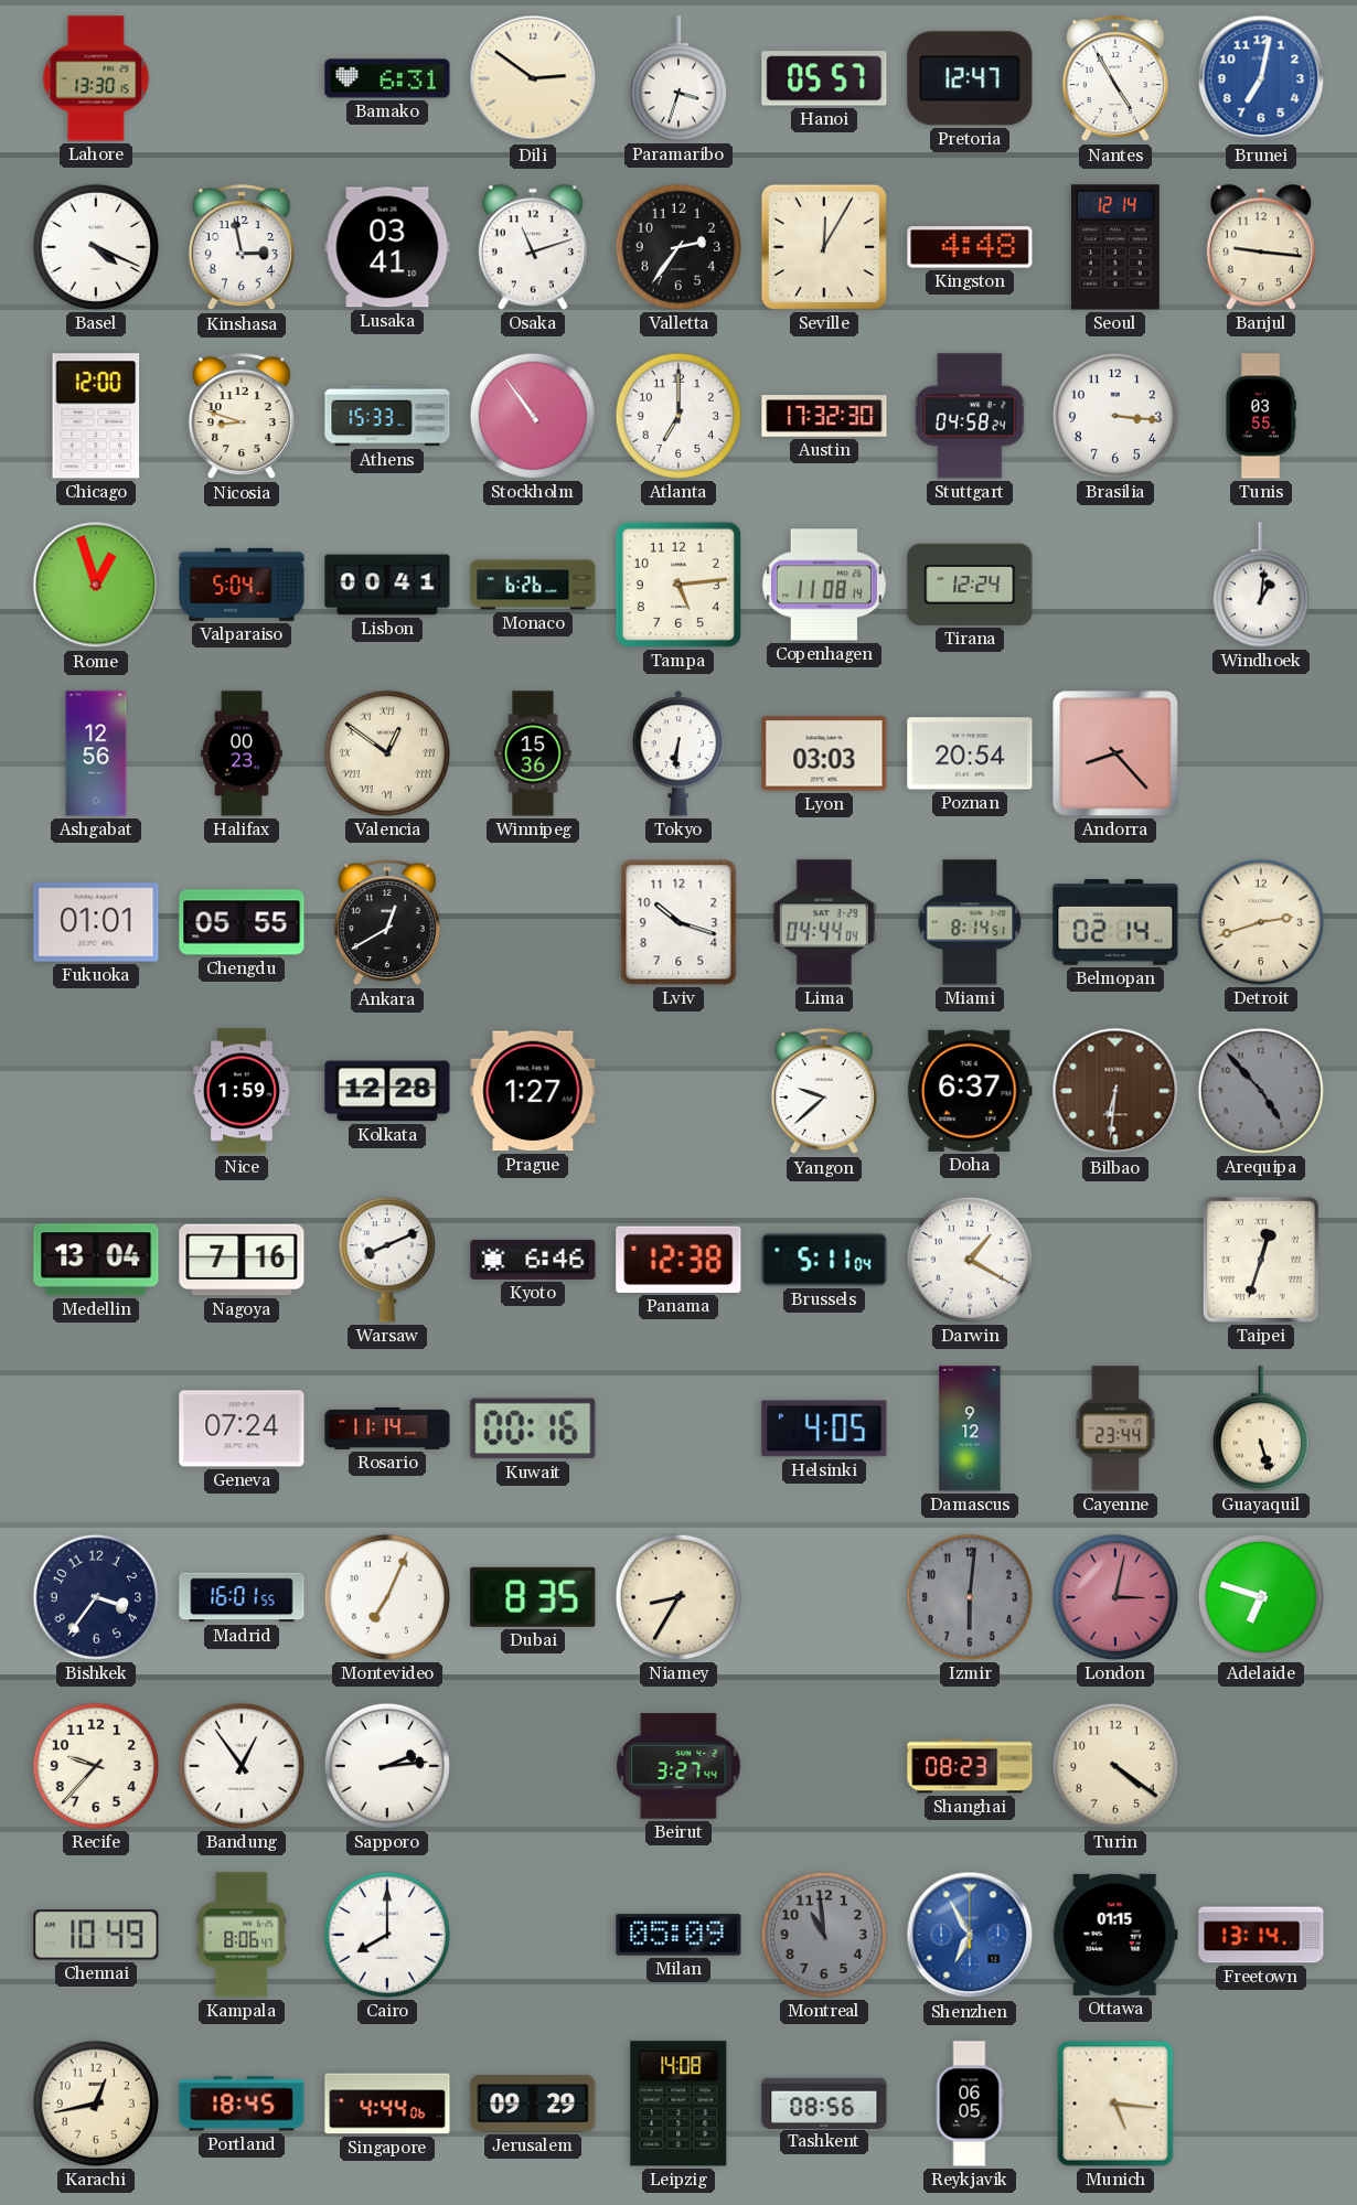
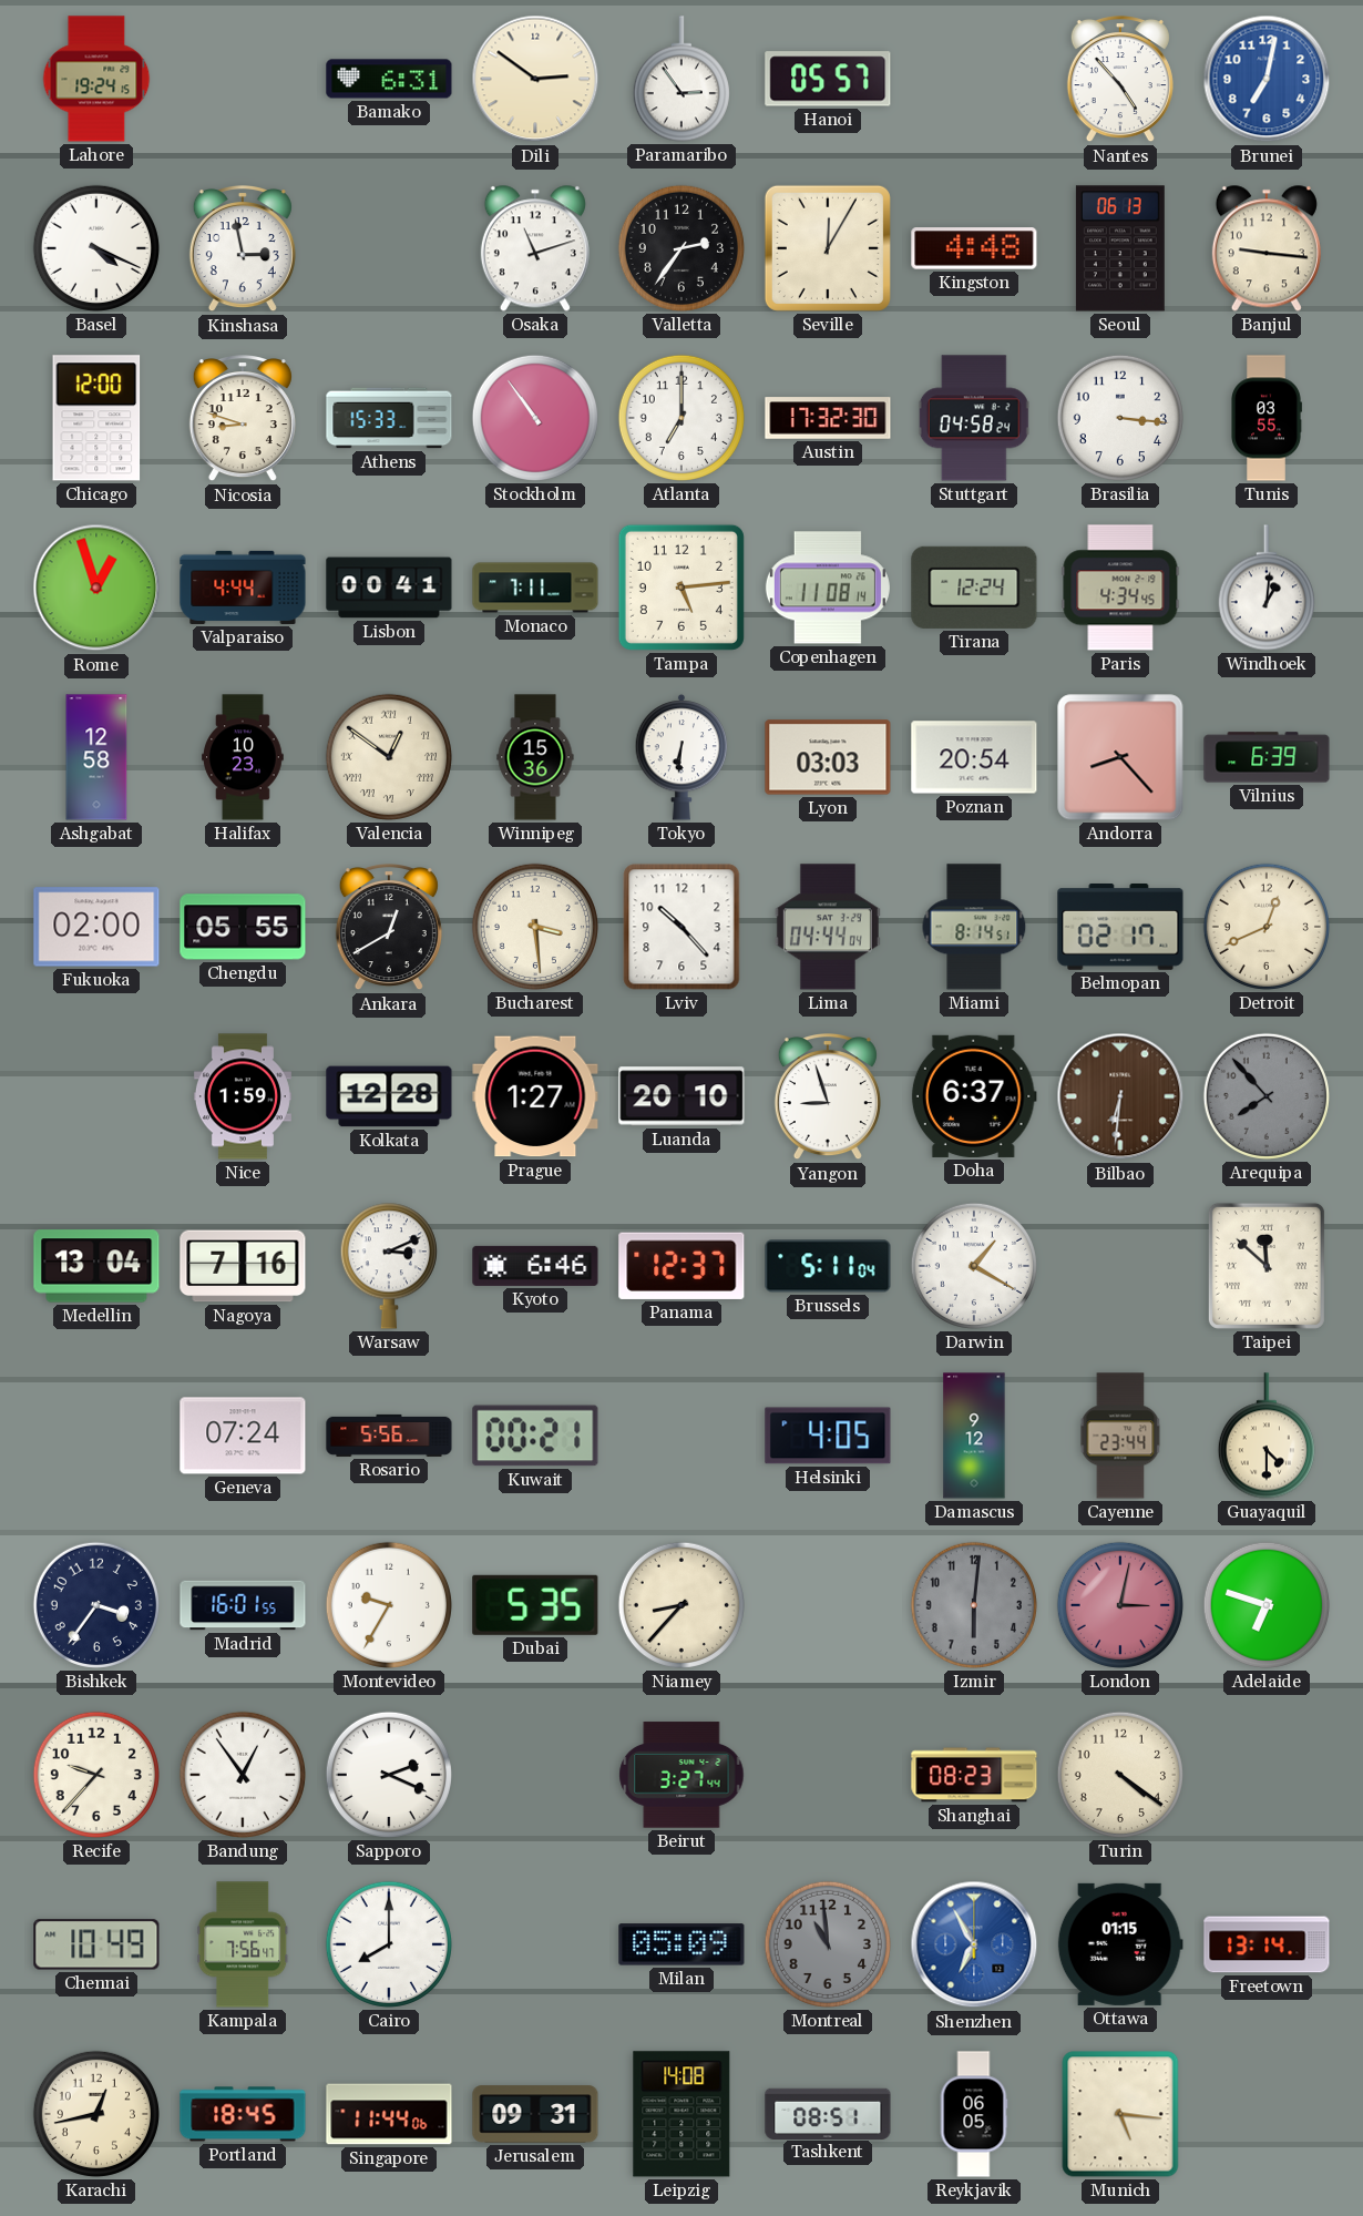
Lahore: 13:30 -> 19:24 (96, 79)
Paramaribo: 3:33 -> 2:54 (681, 79)
Pretoria: 12:47 -> none (970, 78)
Nantes: 4:55 -> 4:53 (1120, 80)
Lusaka: 03:41 -> none (387, 247)
Seoul: 12:14 -> 06:13 (1120, 248)
Valparaiso: 5:04 -> 4:44 (243, 588)
Monaco: 6:26 -> 7:11 (535, 588)
Paris: none -> 4:34 (1120, 588)
Ashgabat: 12:56 -> 12:58 (96, 757)
Halifax: 00:23 -> 10:23 (243, 757)
Vilnius: none -> 6:39 (1267, 757)
Fukuoka: 01:01 -> 02:00 (96, 927)
Bucharest: none -> 3:29 (535, 927)
Lviv: 10:18 -> 10:23 (681, 927)
Belmopan: 02:14 -> 02:17 (1120, 928)
Detroit: 2:42 -> 12:41 (1267, 927)
Luanda: none -> 20:10 (681, 1096)
Yangon: 9:38 -> 8:57 (828, 1097)
Arequipa: 4:53 -> 7:53 (1267, 1096)
Warsaw: 8:11 -> 3:11 (389, 1266)
Panama: 12:38 -> 12:37 (681, 1266)
Taipei: 12:33 -> 11:52 (1267, 1266)
Rosario: 11:14 -> 5:56 (389, 1436)
Kuwait: 00:16 -> 00:21 (535, 1436)
Guayaquil: 5:27 -> 4:30 (1267, 1436)
Montevideo: 7:04 -> 9:35 (389, 1605)
Dubai: 8:35 -> 5:35 (535, 1605)
Niamey: 8:35 -> 8:37 (681, 1605)
Sapporo: 2:14 -> 2:19 (389, 1775)
Kampala: 8:06 -> 7:56 (243, 1944)
Singapore: 4:44 -> 11:44 (389, 2114)
Jerusalem: 09:29 -> 09:31 (535, 2114)
Tashkent: 08:56 -> 08:51 (828, 2113)
